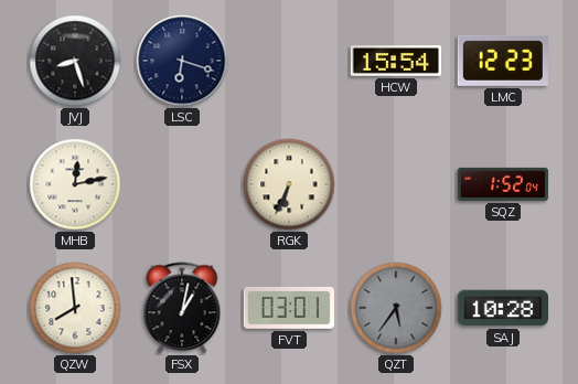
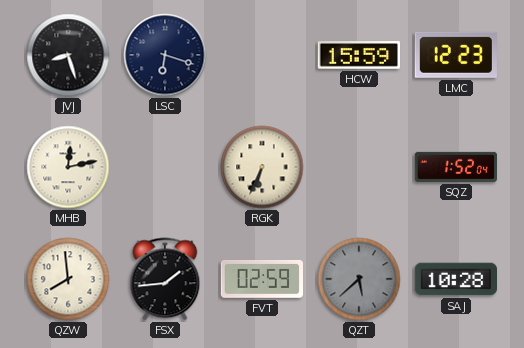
HCW: 15:54 -> 15:59 (358, 55)
FSX: 1:02 -> 1:44 (165, 279)
FVT: 03:01 -> 02:59 (261, 280)
QZT: 5:36 -> 5:38 (359, 279)
